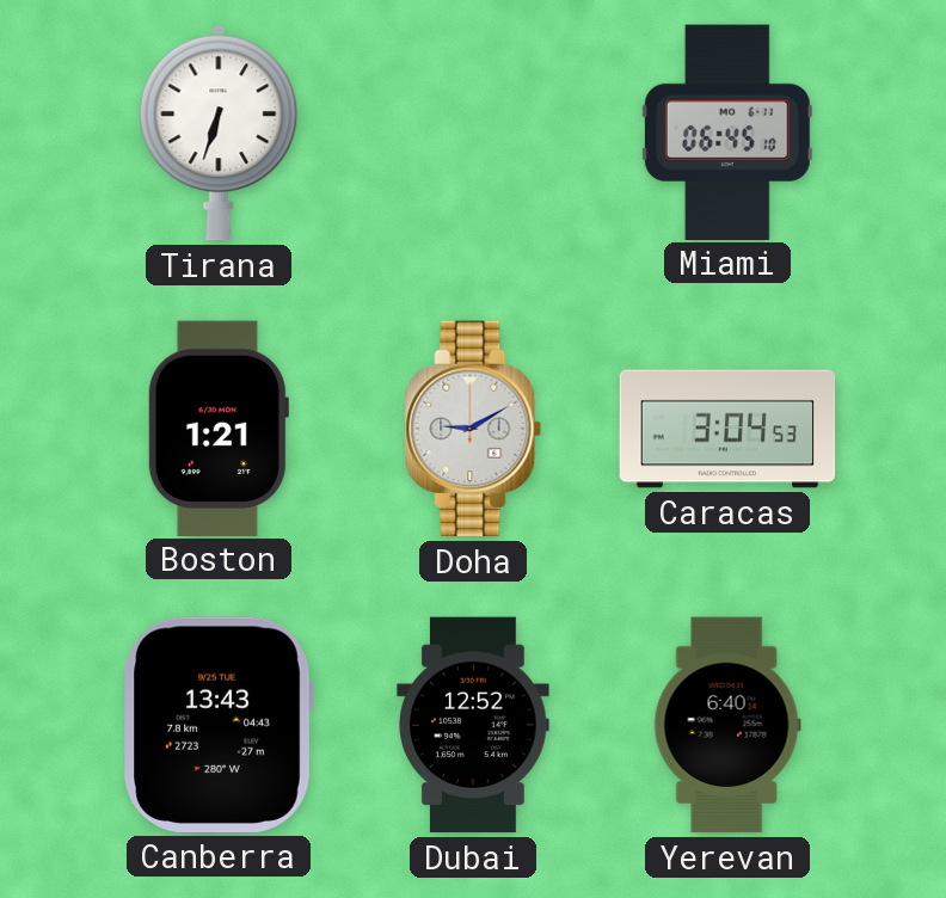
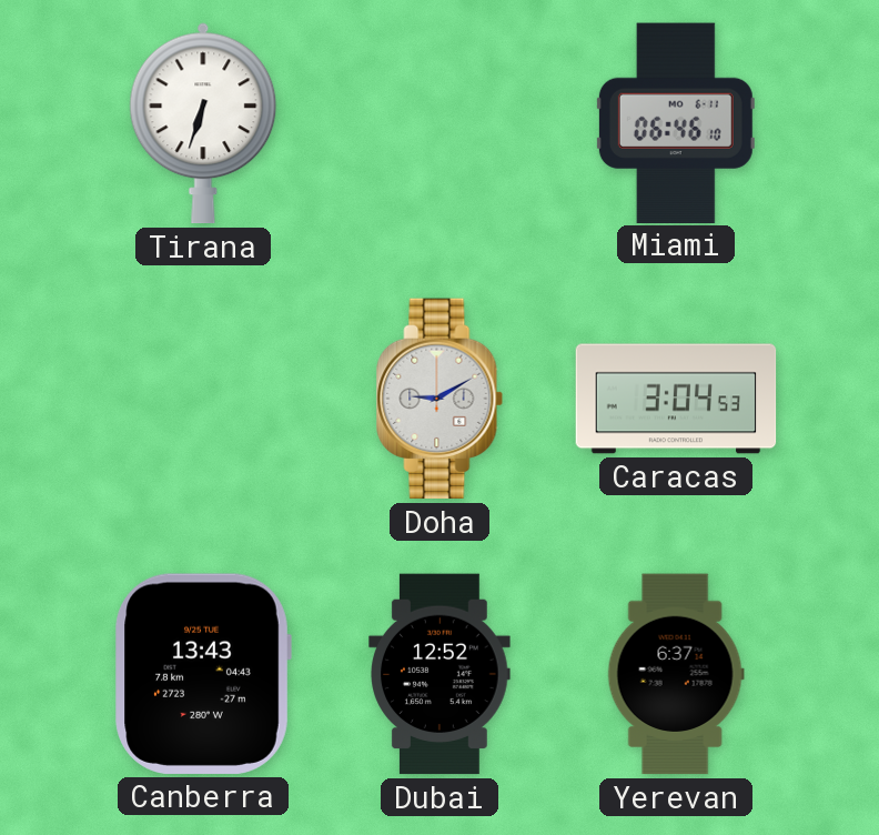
Miami: 06:45 -> 06:46 (676, 122)
Boston: 1:21 -> none (217, 428)
Yerevan: 6:40 -> 6:37 (676, 674)
